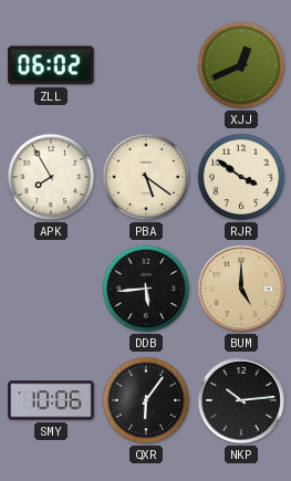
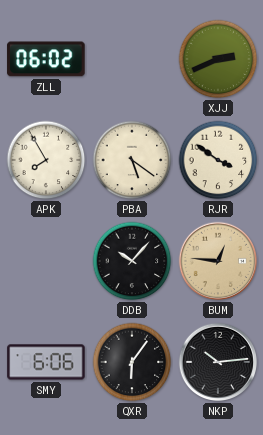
XJJ: 12:41 -> 2:41 (218, 59)
DDB: 5:44 -> 10:07 (132, 261)
BUM: 5:00 -> 12:46 (218, 261)
SMY: 10:06 -> 6:06 (46, 362)
